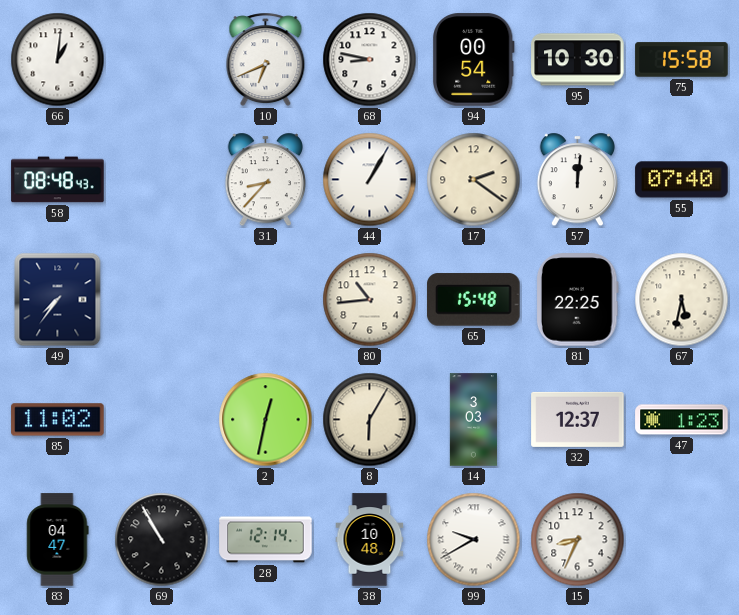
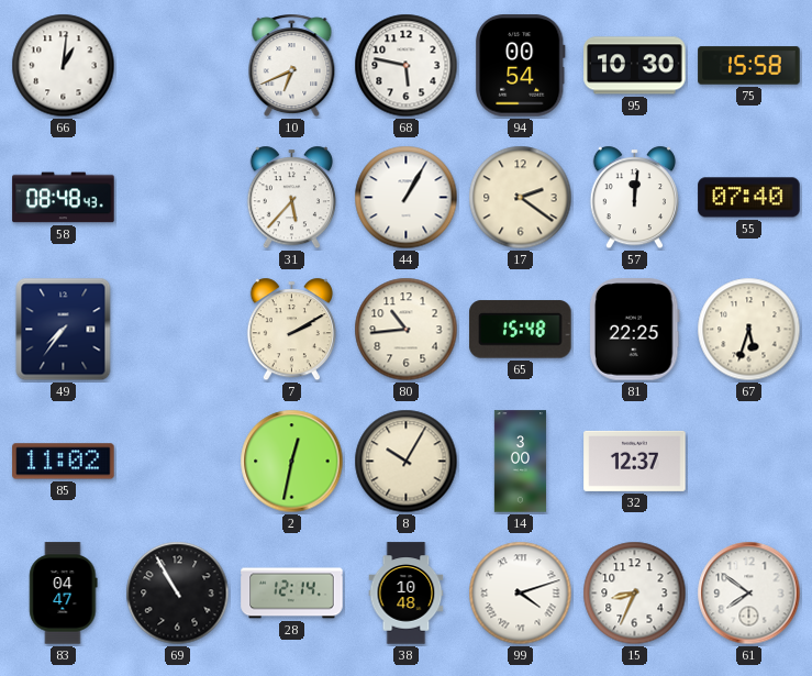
68: 8:47 -> 5:47 (407, 66)
31: 8:37 -> 5:37 (291, 198)
7: none -> 2:10 (291, 330)
67: 5:32 -> 5:33 (749, 330)
8: 6:05 -> 10:05 (407, 462)
14: 3:03 -> 3:00 (520, 462)
47: 1:23 -> none (682, 420)
99: 9:40 -> 4:12 (521, 594)
61: none -> 7:51 (749, 594)
